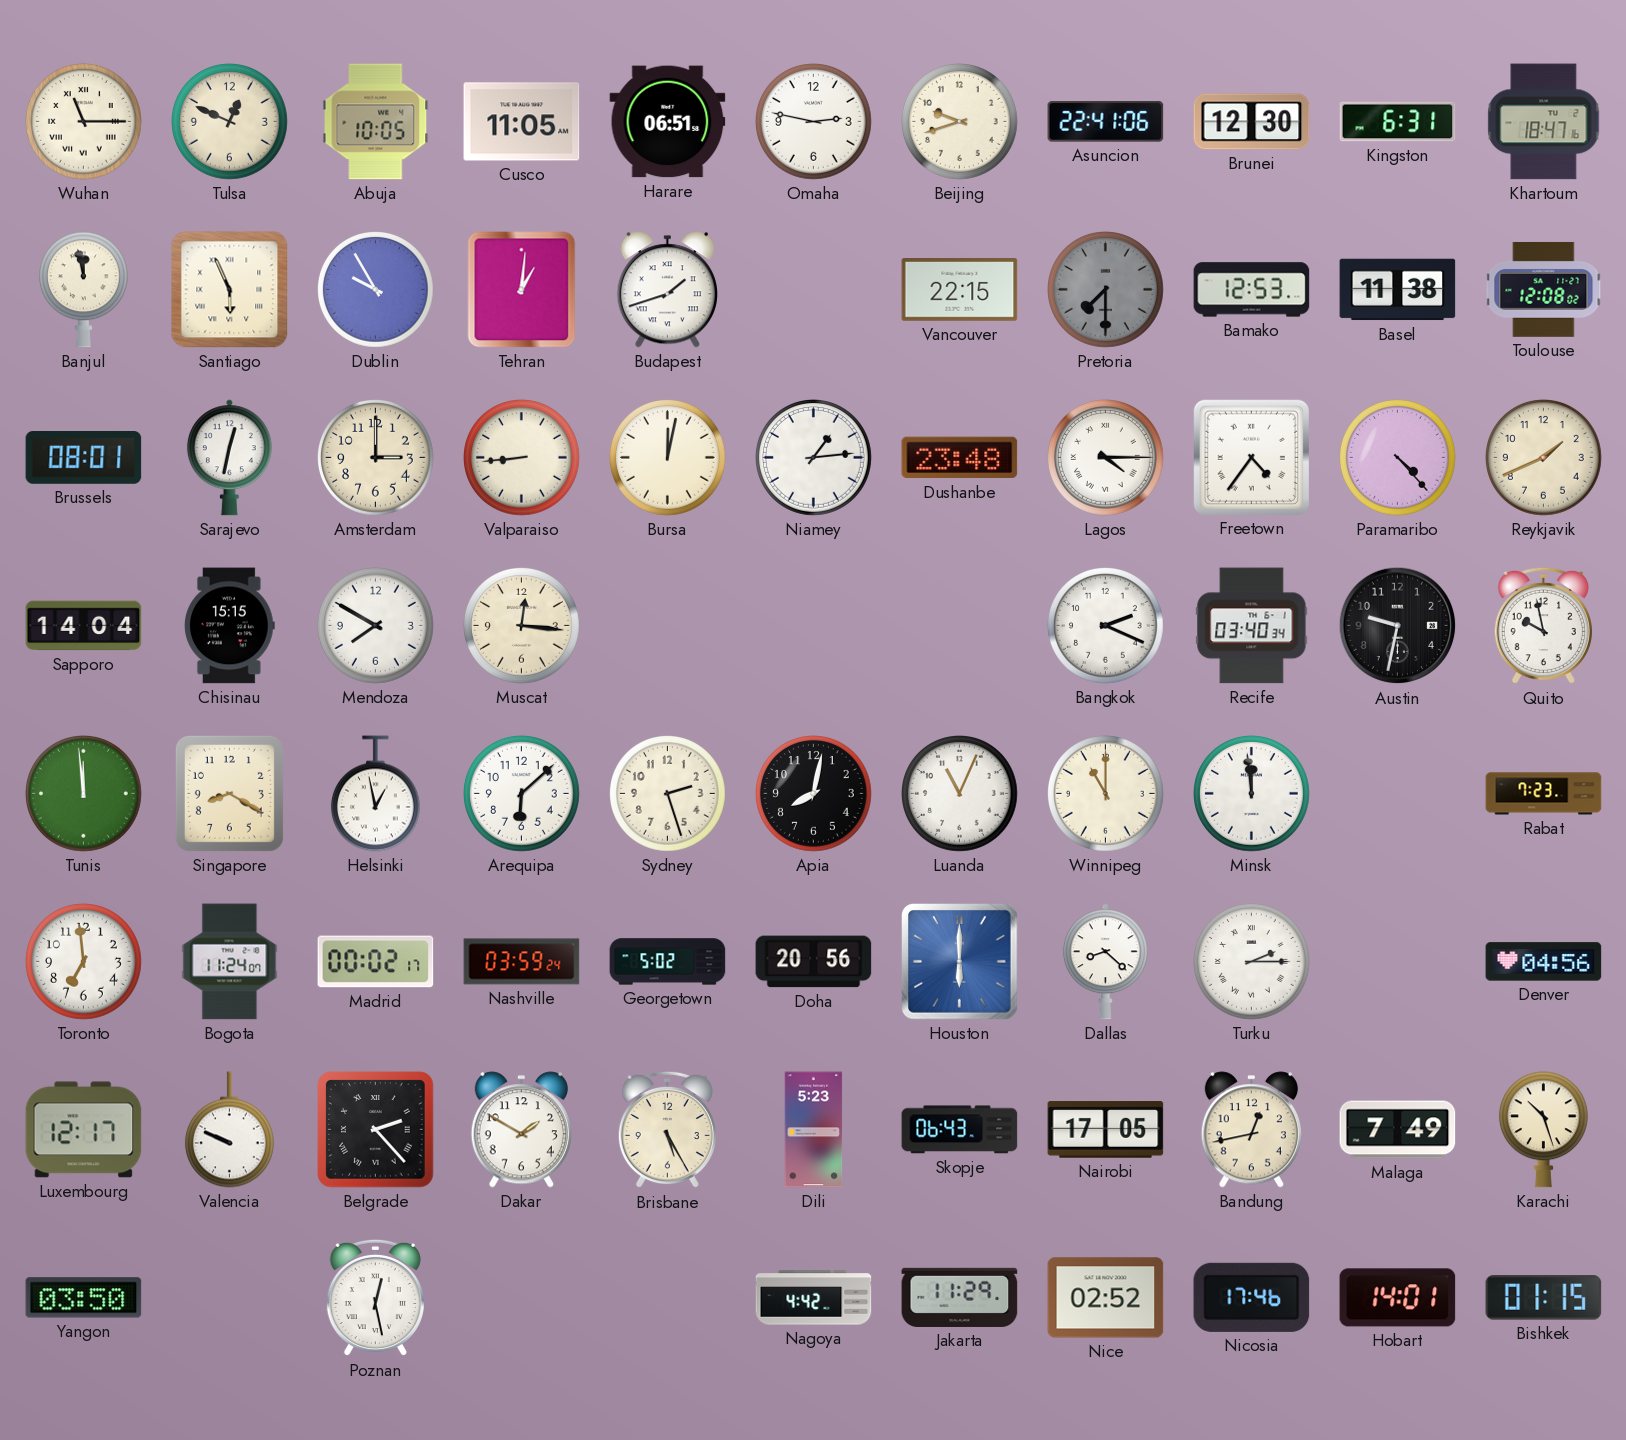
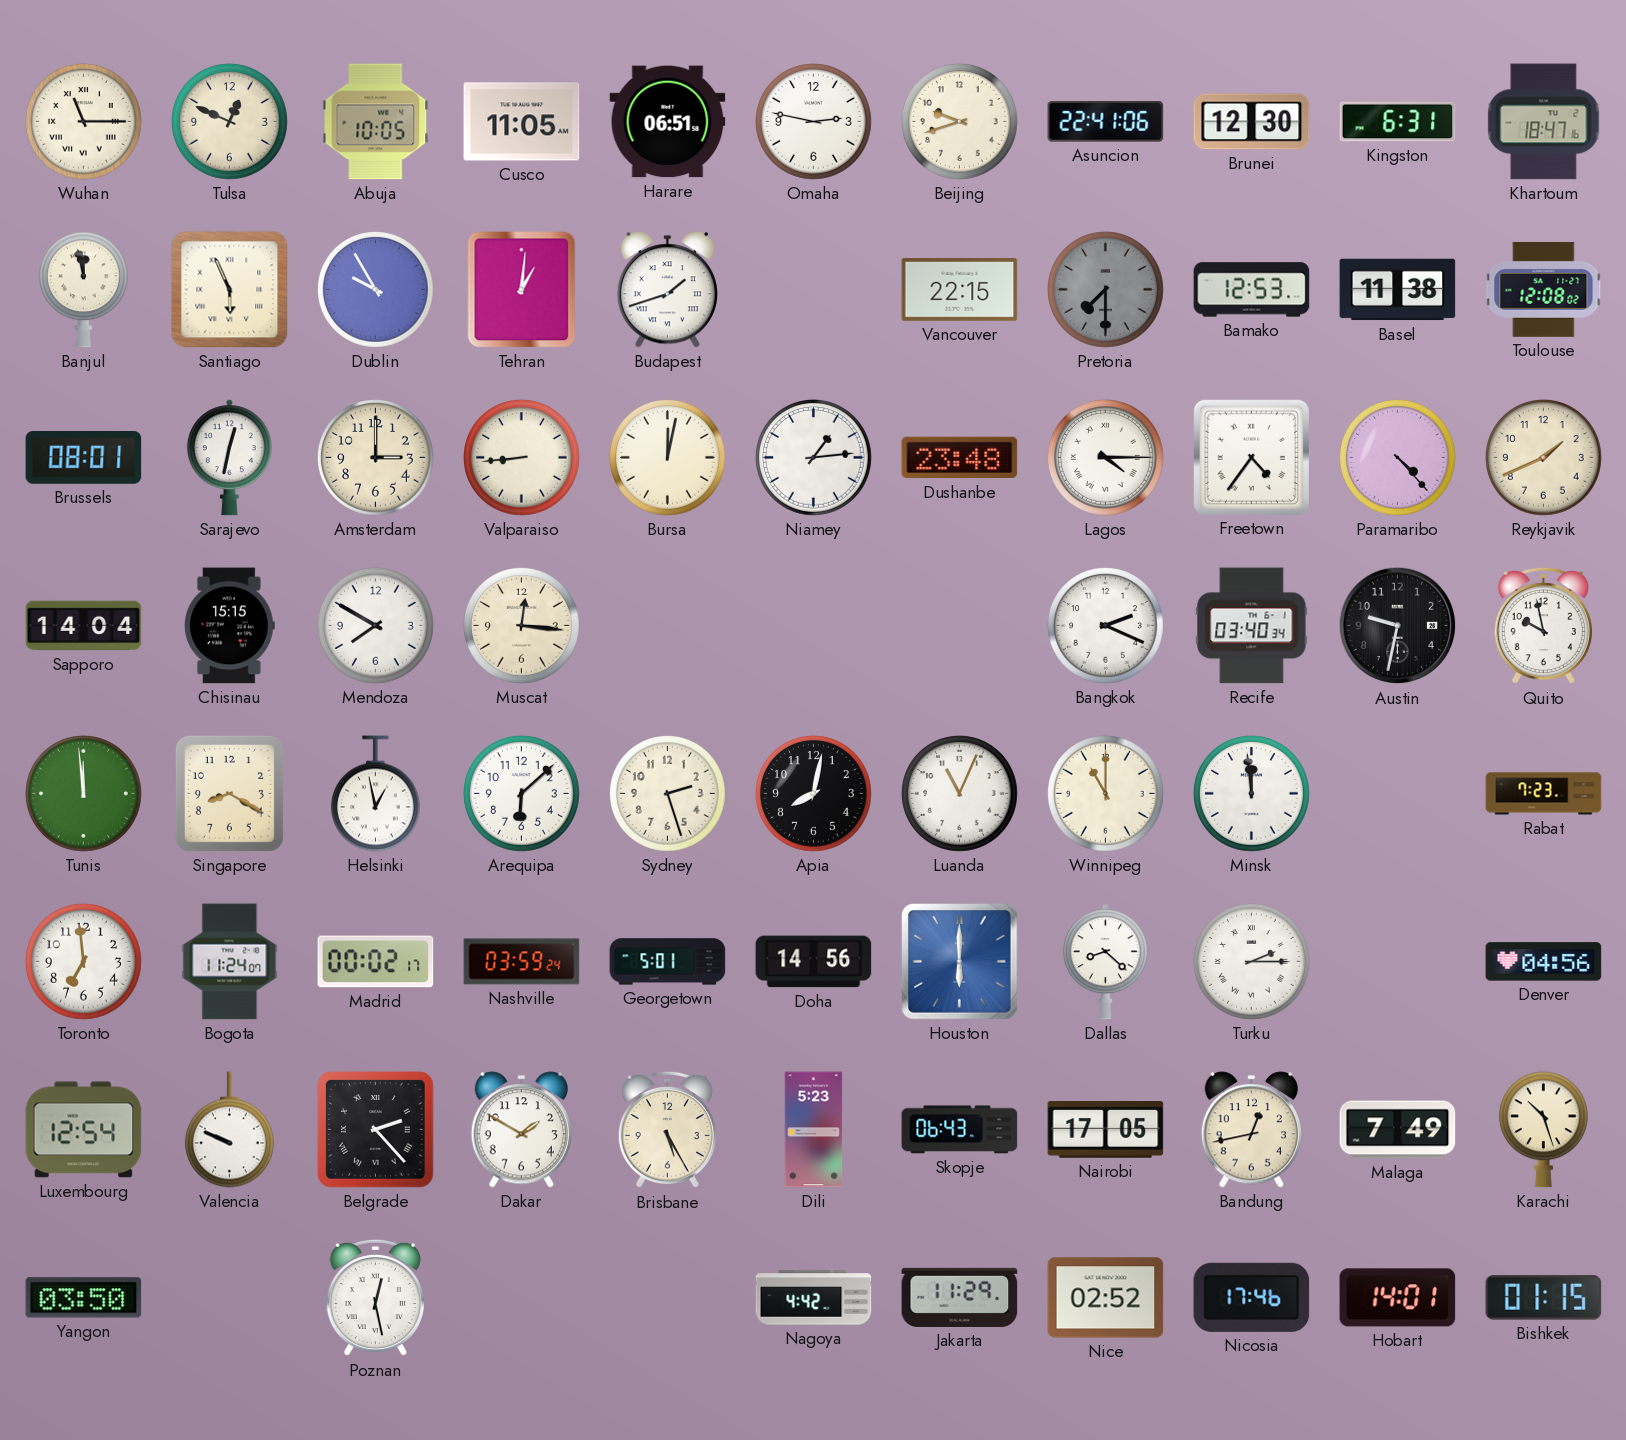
Georgetown: 5:02 -> 5:01 (668, 962)
Doha: 20:56 -> 14:56 (814, 962)
Luxembourg: 12:17 -> 12:54 (84, 1130)
